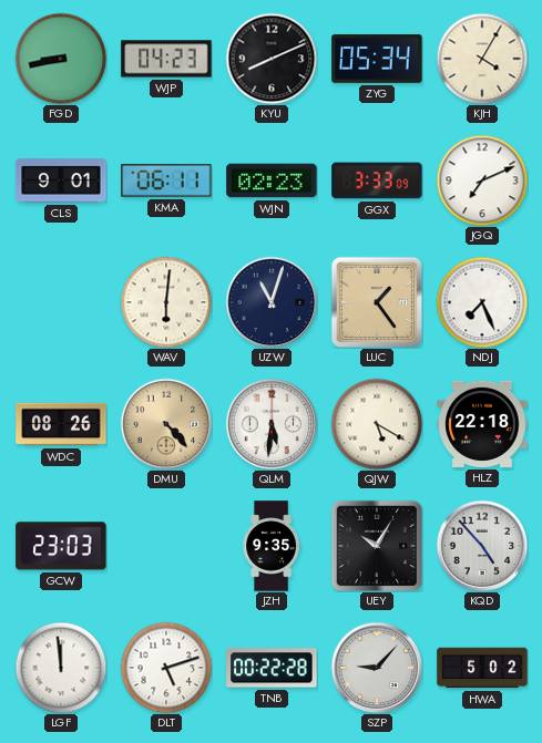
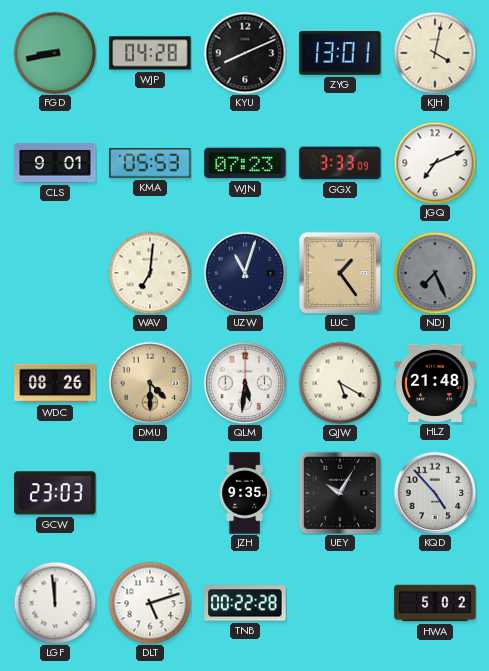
WJP: 04:23 -> 04:28 (150, 53)
ZYG: 05:34 -> 13:01 (340, 53)
KJH: 4:05 -> 4:02 (435, 53)
KMA: 06:11 -> 05:53 (150, 163)
WJN: 02:23 -> 07:23 (245, 163)
WAV: 6:01 -> 7:01 (150, 273)
NDJ dial: white -> grey (435, 273)
DMU: 4:23 -> 4:30 (150, 383)
HLZ: 22:18 -> 21:48 (435, 383)
SZP: 9:07 -> none (377, 668)
